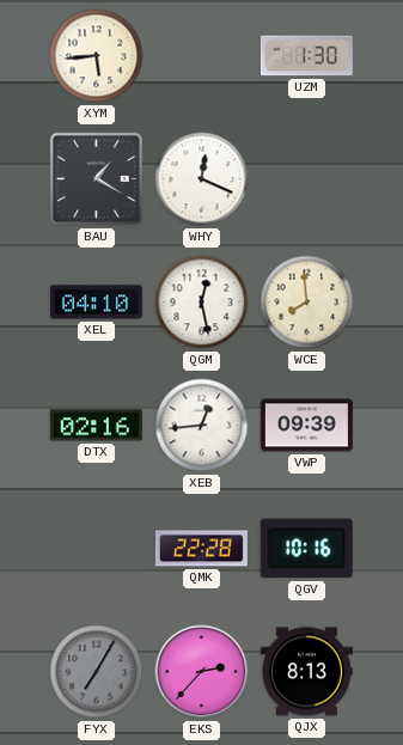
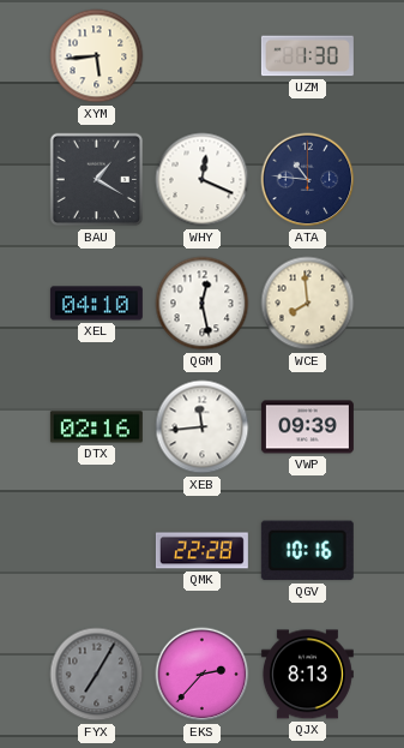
ATA: none -> 10:46 (308, 180)
XEB: 12:44 -> 11:44 (203, 427)
